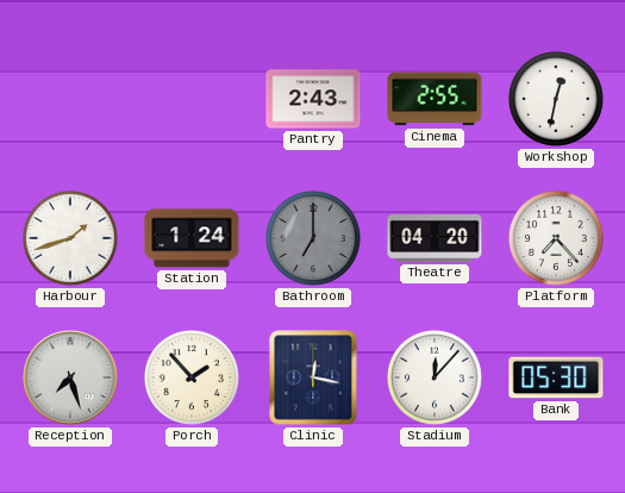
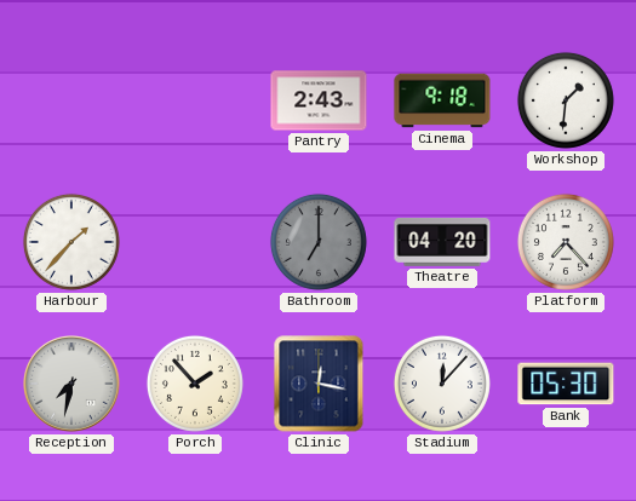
Cinema: 2:55 -> 9:18 (442, 100)
Workshop: 12:32 -> 1:31 (566, 100)
Harbour: 1:42 -> 1:37 (71, 242)
Station: 1:24 -> none (192, 238)
Reception: 7:27 -> 7:32 (71, 384)
